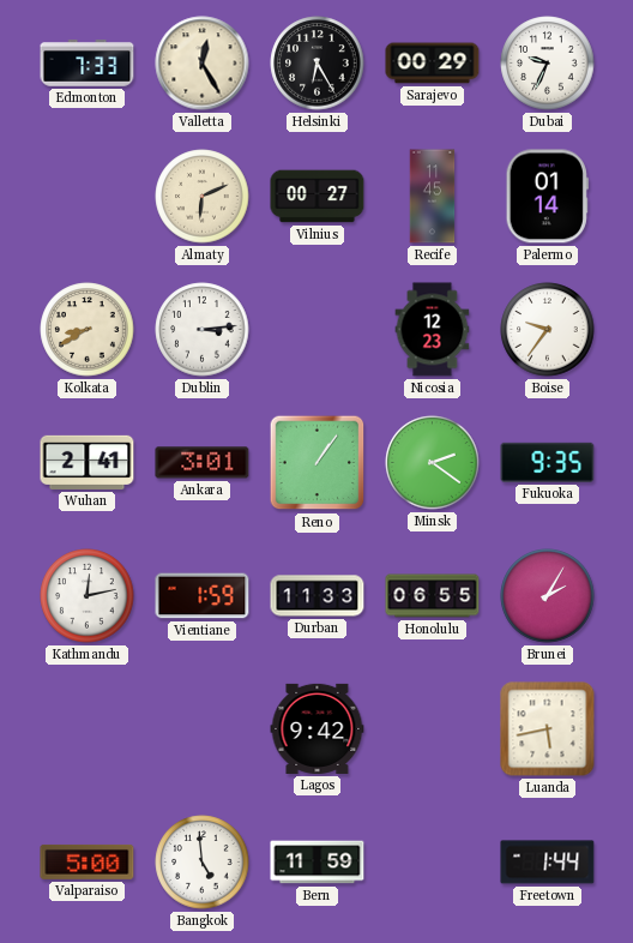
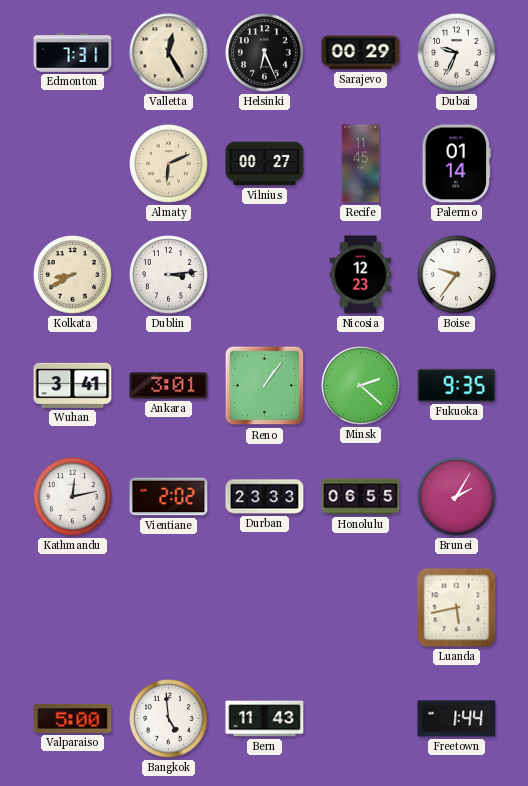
Edmonton: 7:33 -> 7:31 (73, 53)
Helsinki: 6:25 -> 6:26 (265, 53)
Wuhan: 2:41 -> 3:41 (73, 385)
Minsk: 2:21 -> 2:22 (361, 386)
Vientiane: 1:59 -> 2:02 (169, 497)
Durban: 11:33 -> 23:33 (265, 497)
Lagos: 9:42 -> none (318, 728)
Bern: 11:59 -> 11:43 (265, 719)
